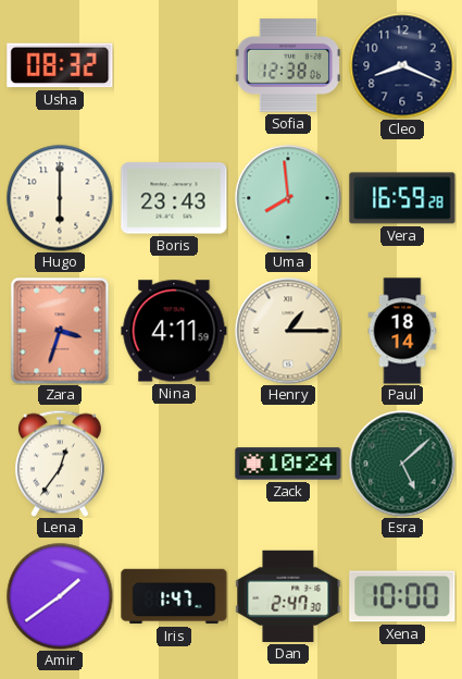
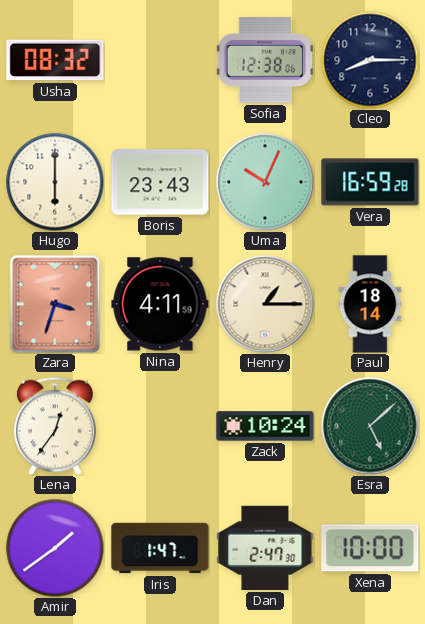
Cleo: 8:19 -> 8:15 (370, 60)
Uma: 7:59 -> 10:04 (265, 182)
